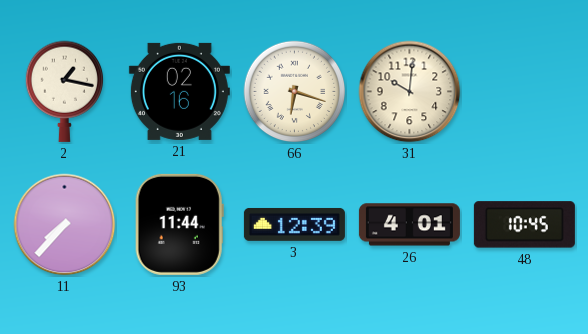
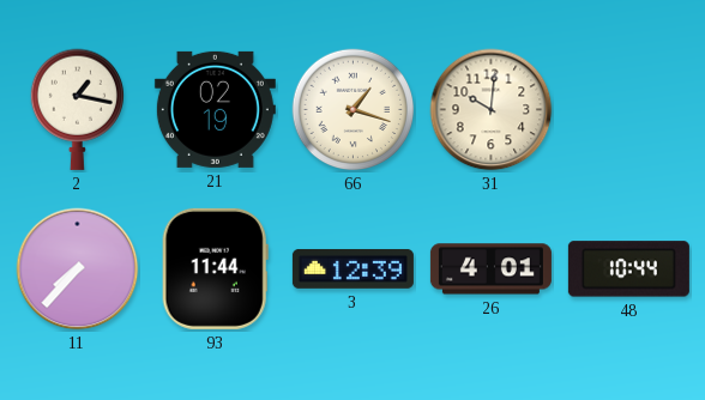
21: 02:16 -> 02:19 (215, 109)
66: 6:18 -> 1:18 (354, 110)
48: 10:45 -> 10:44 (628, 269)
